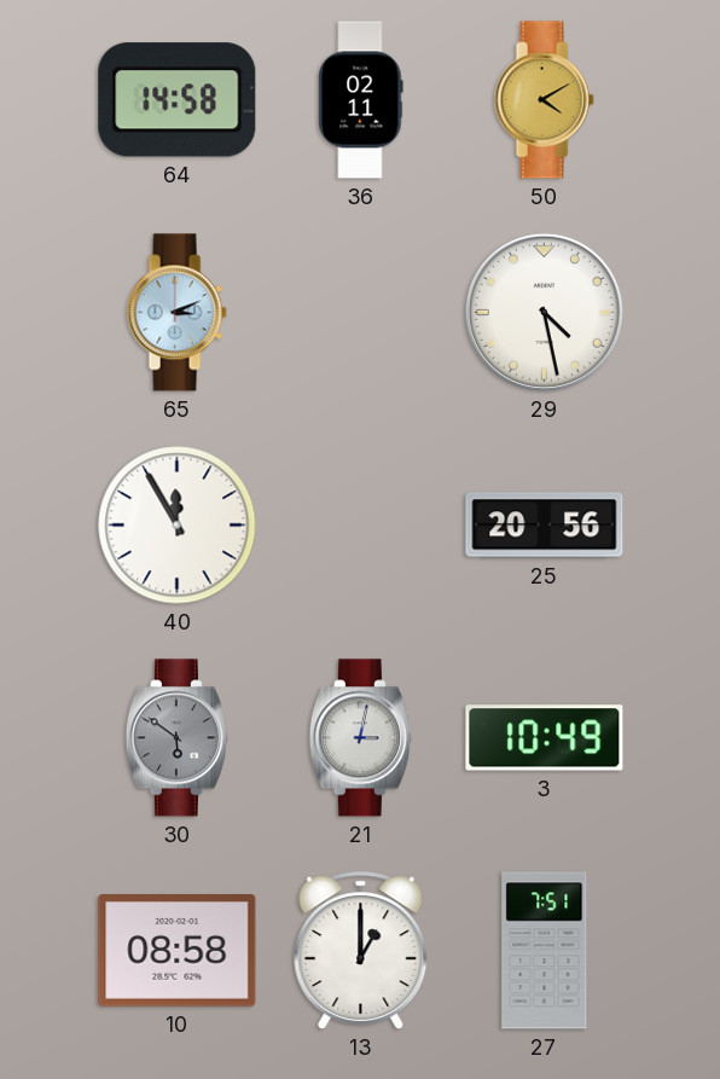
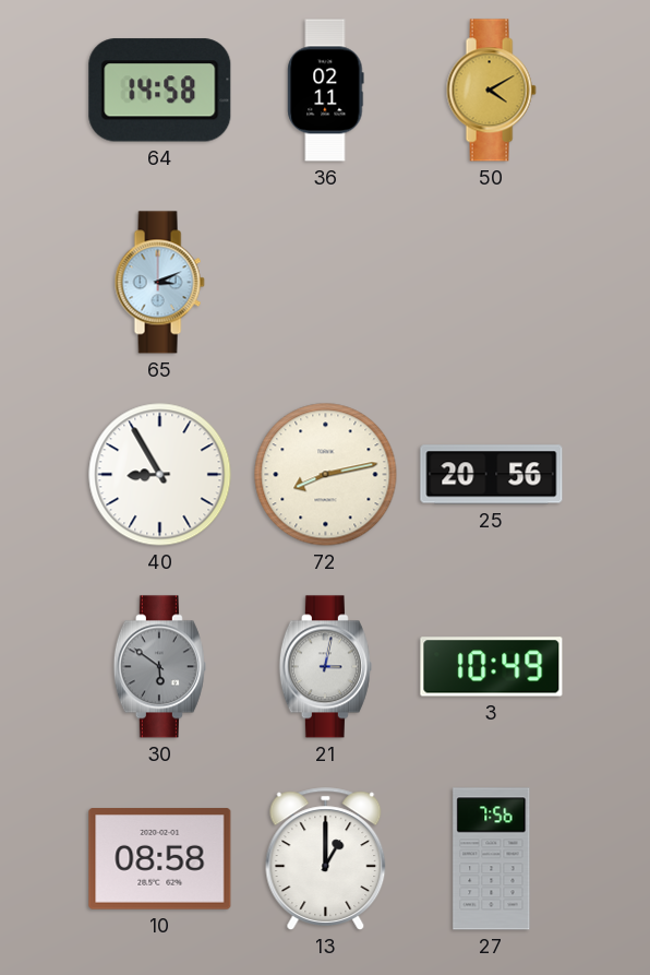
29: 4:28 -> none (544, 312)
40: 11:55 -> 8:55 (160, 475)
72: none -> 8:13 (326, 475)
27: 7:51 -> 7:56 (492, 859)
